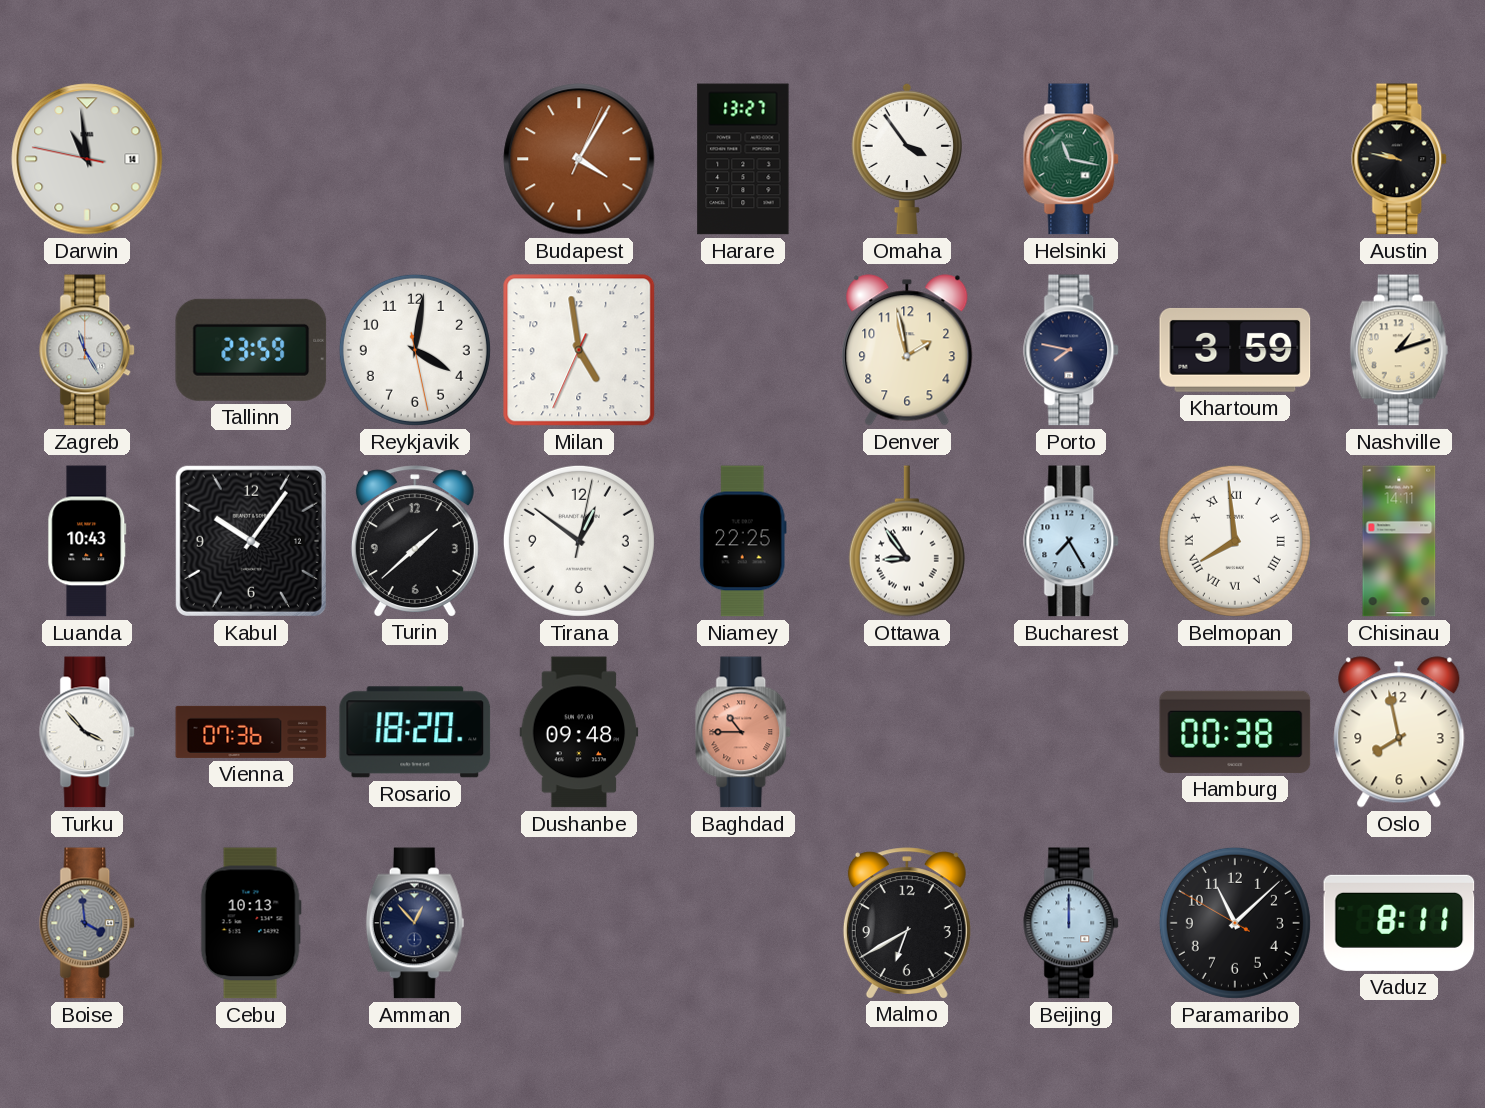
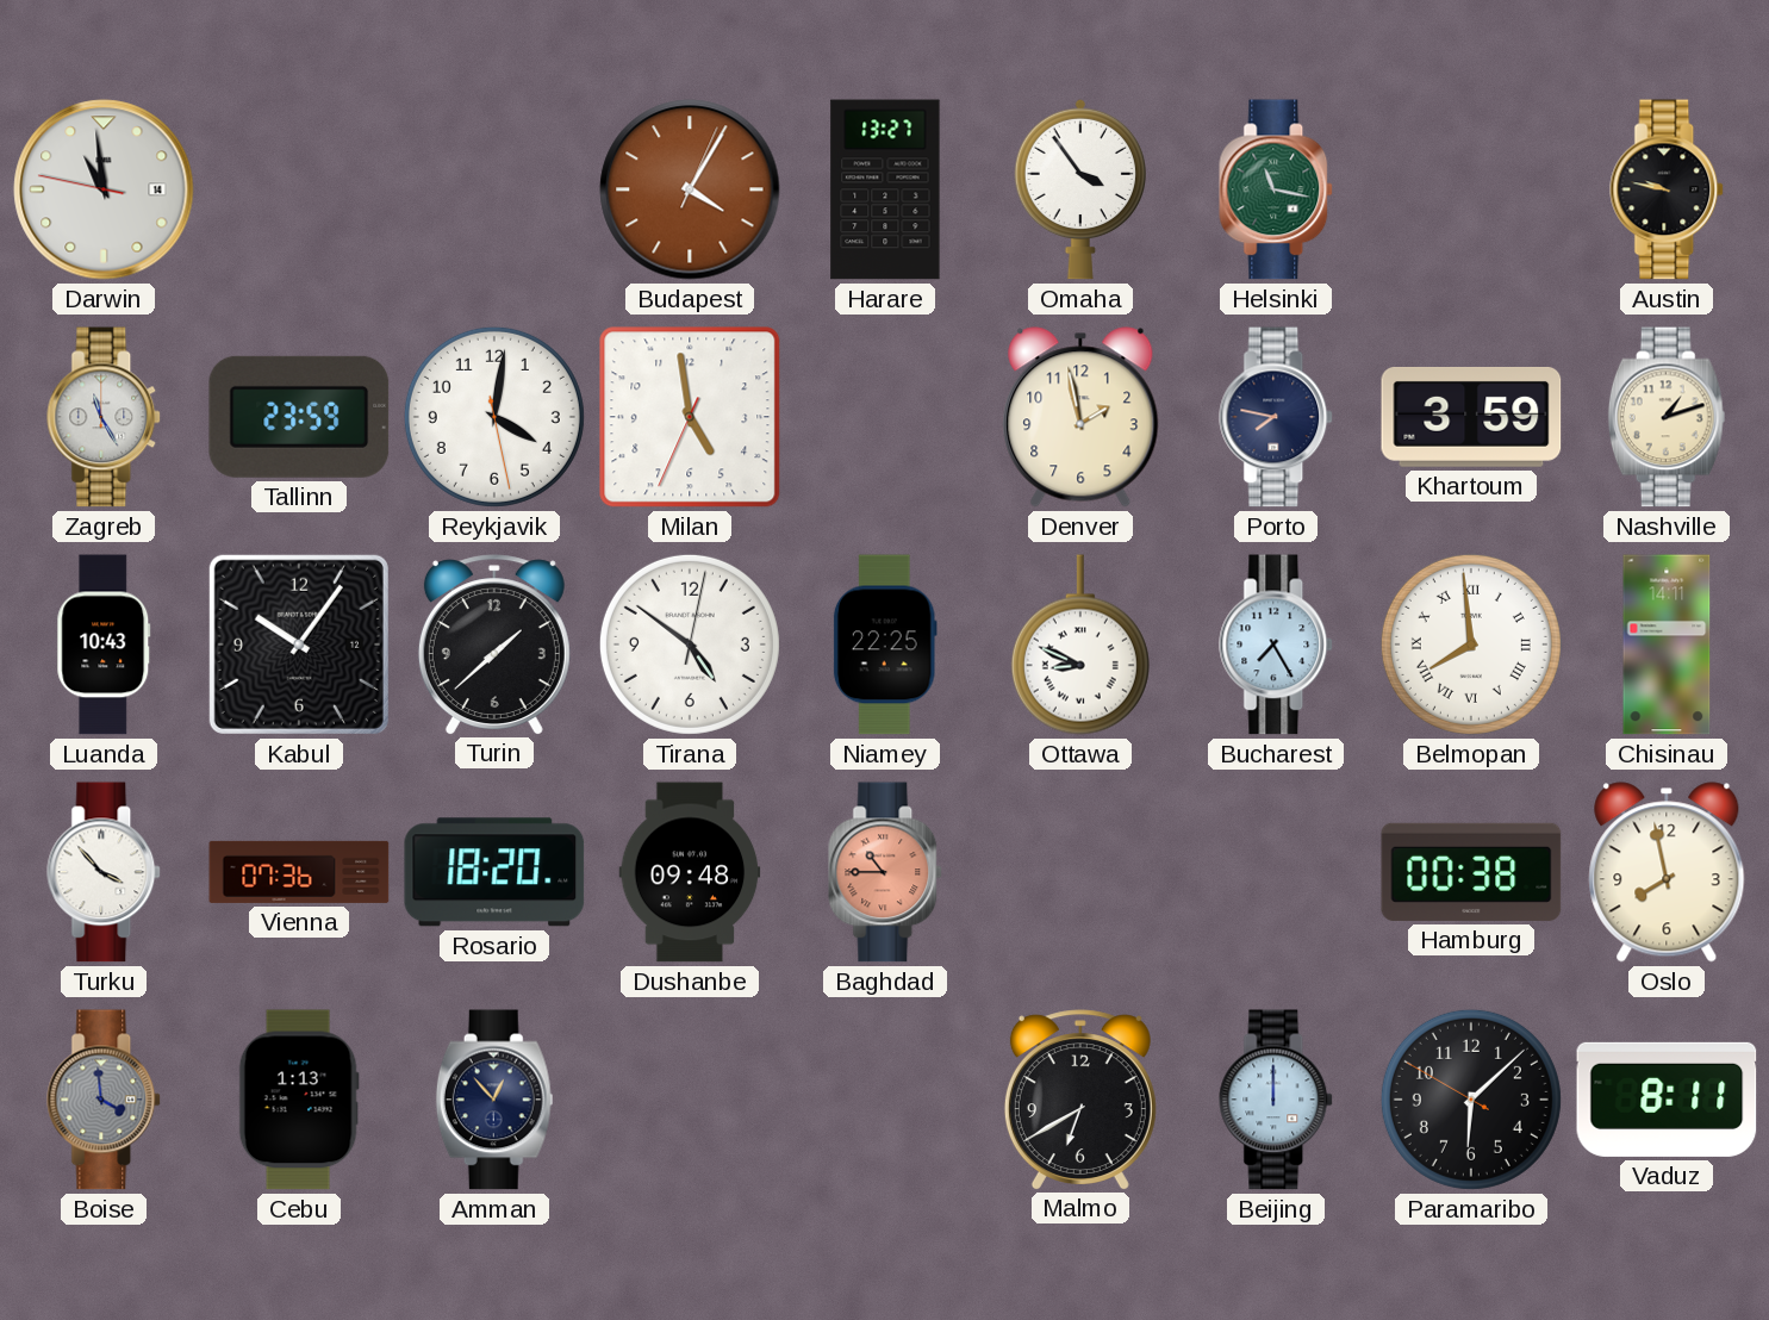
Tirana: 12:51 -> 4:51 (690, 645)
Ottawa: 8:54 -> 8:49 (1080, 645)
Cebu: 10:13 -> 1:13 (299, 1100)
Paramaribo: 11:07 -> 6:07 (1471, 1100)
